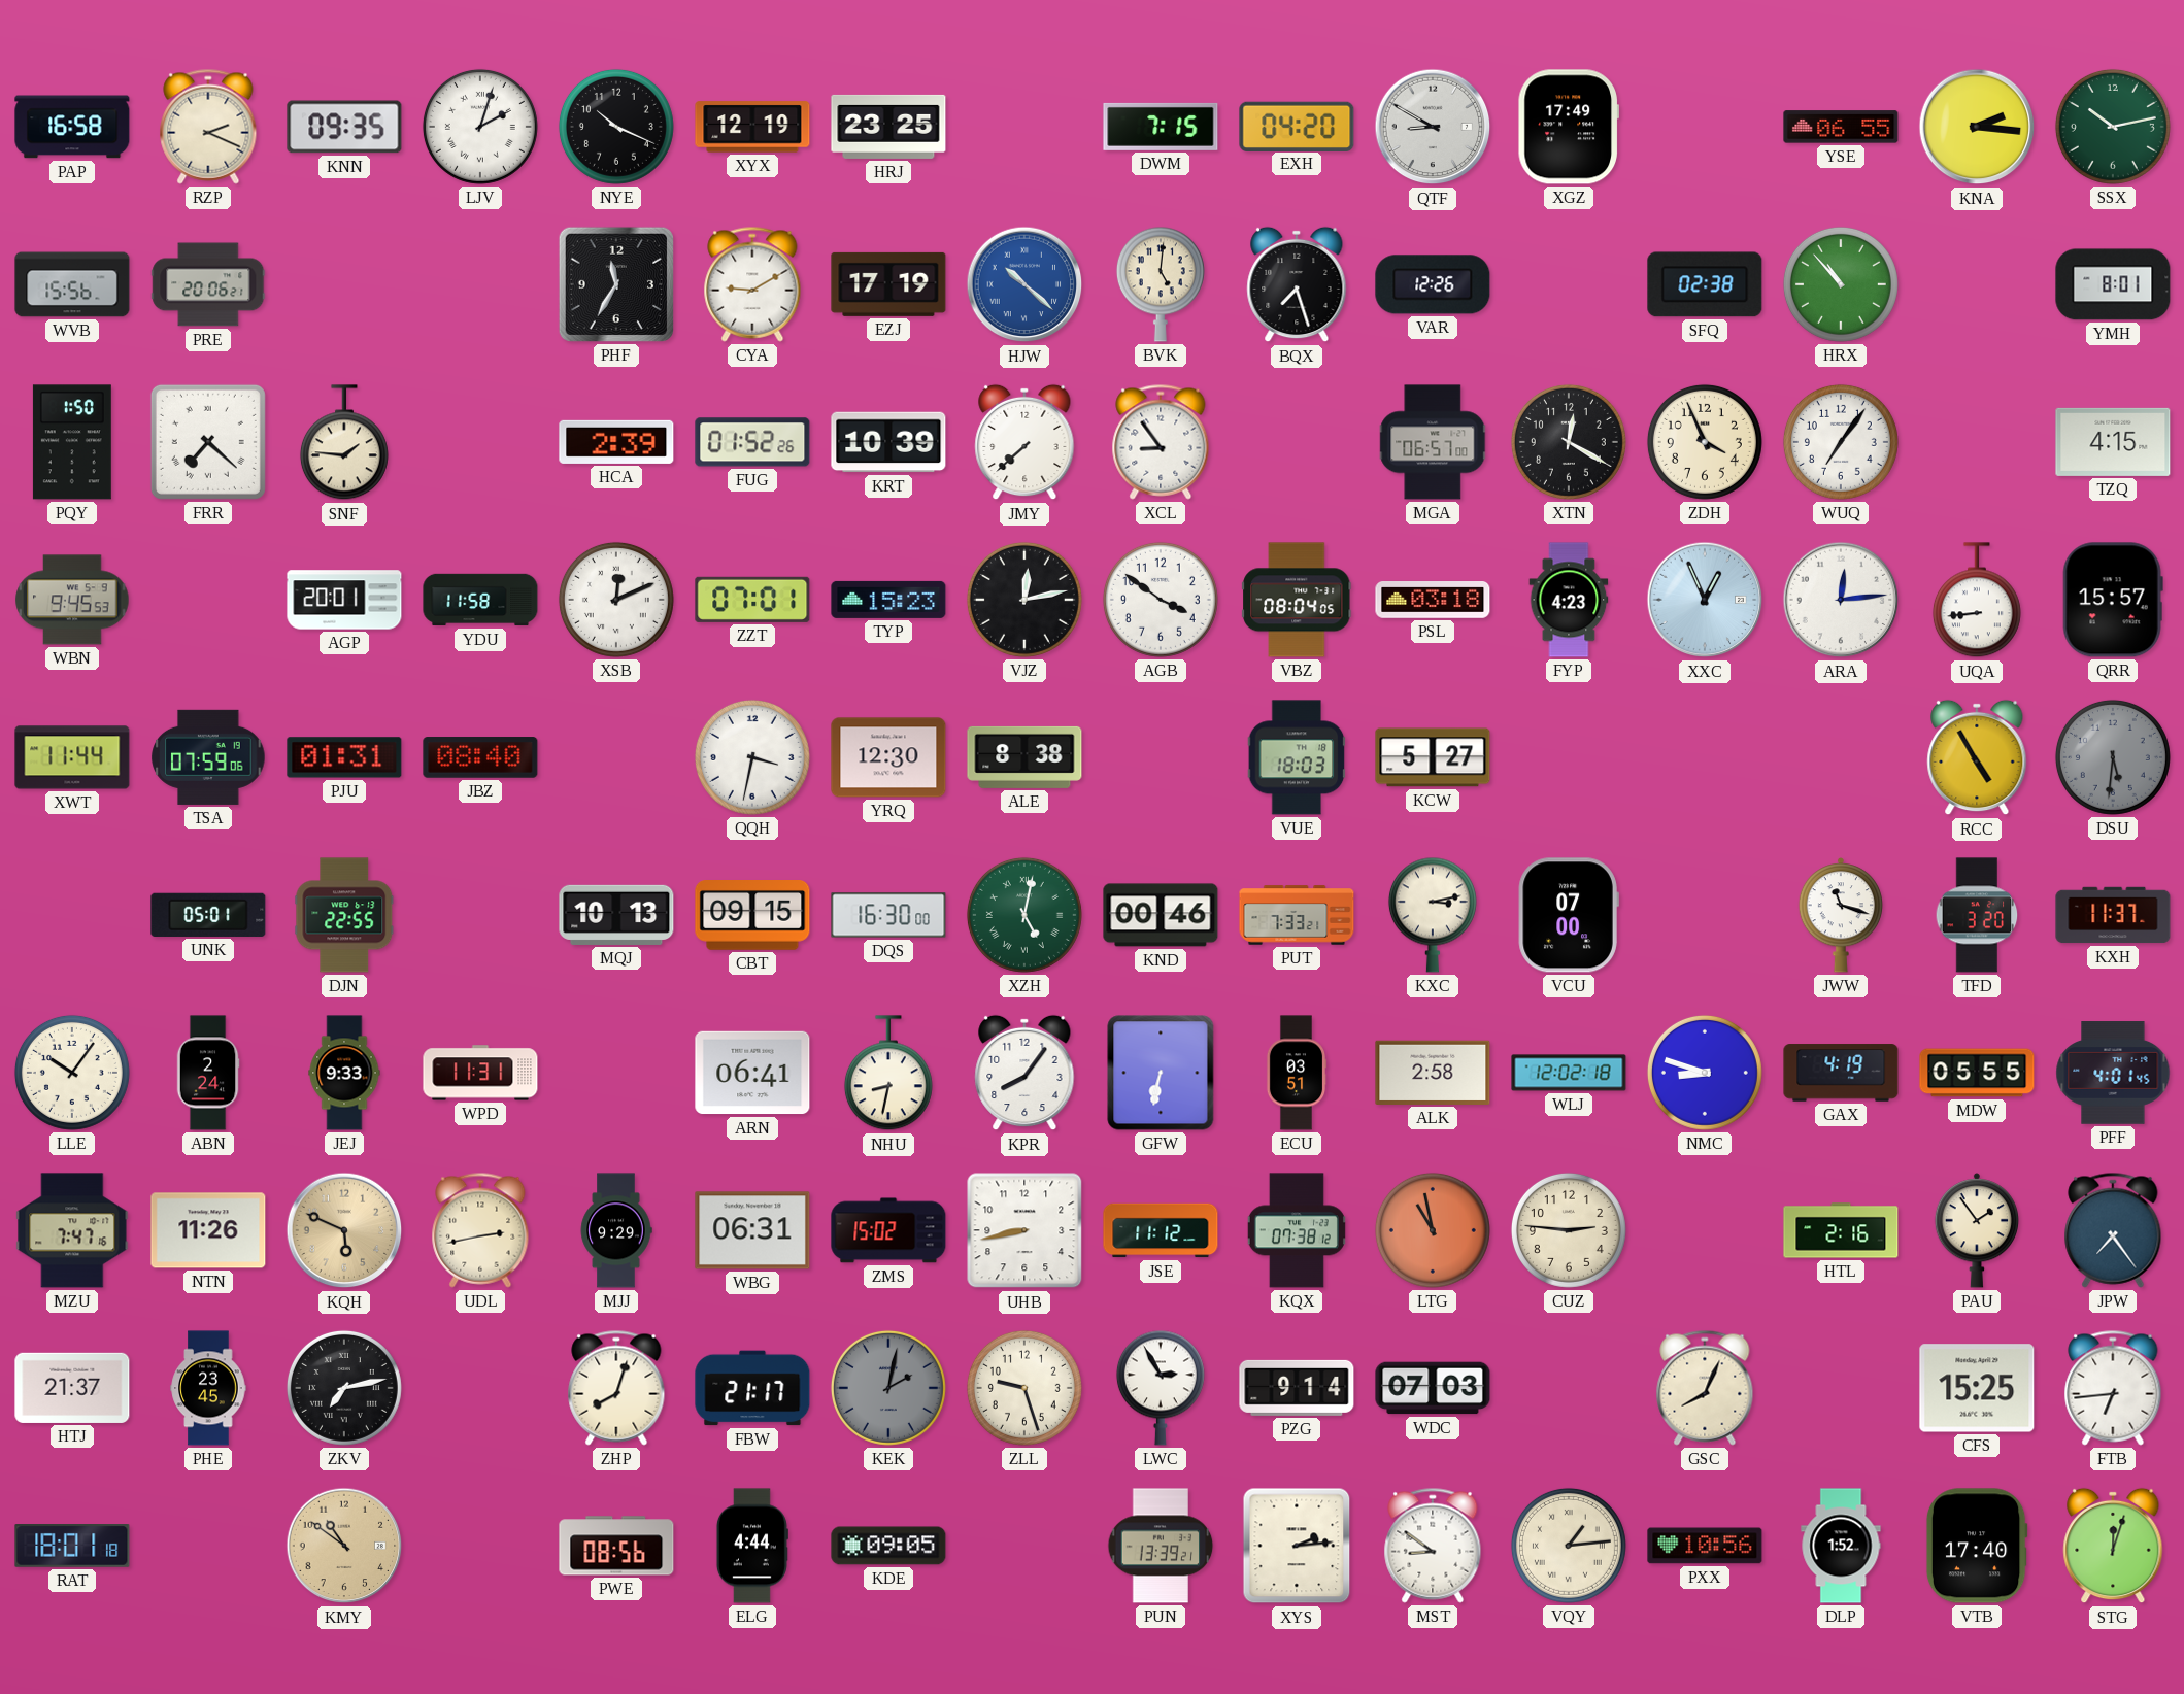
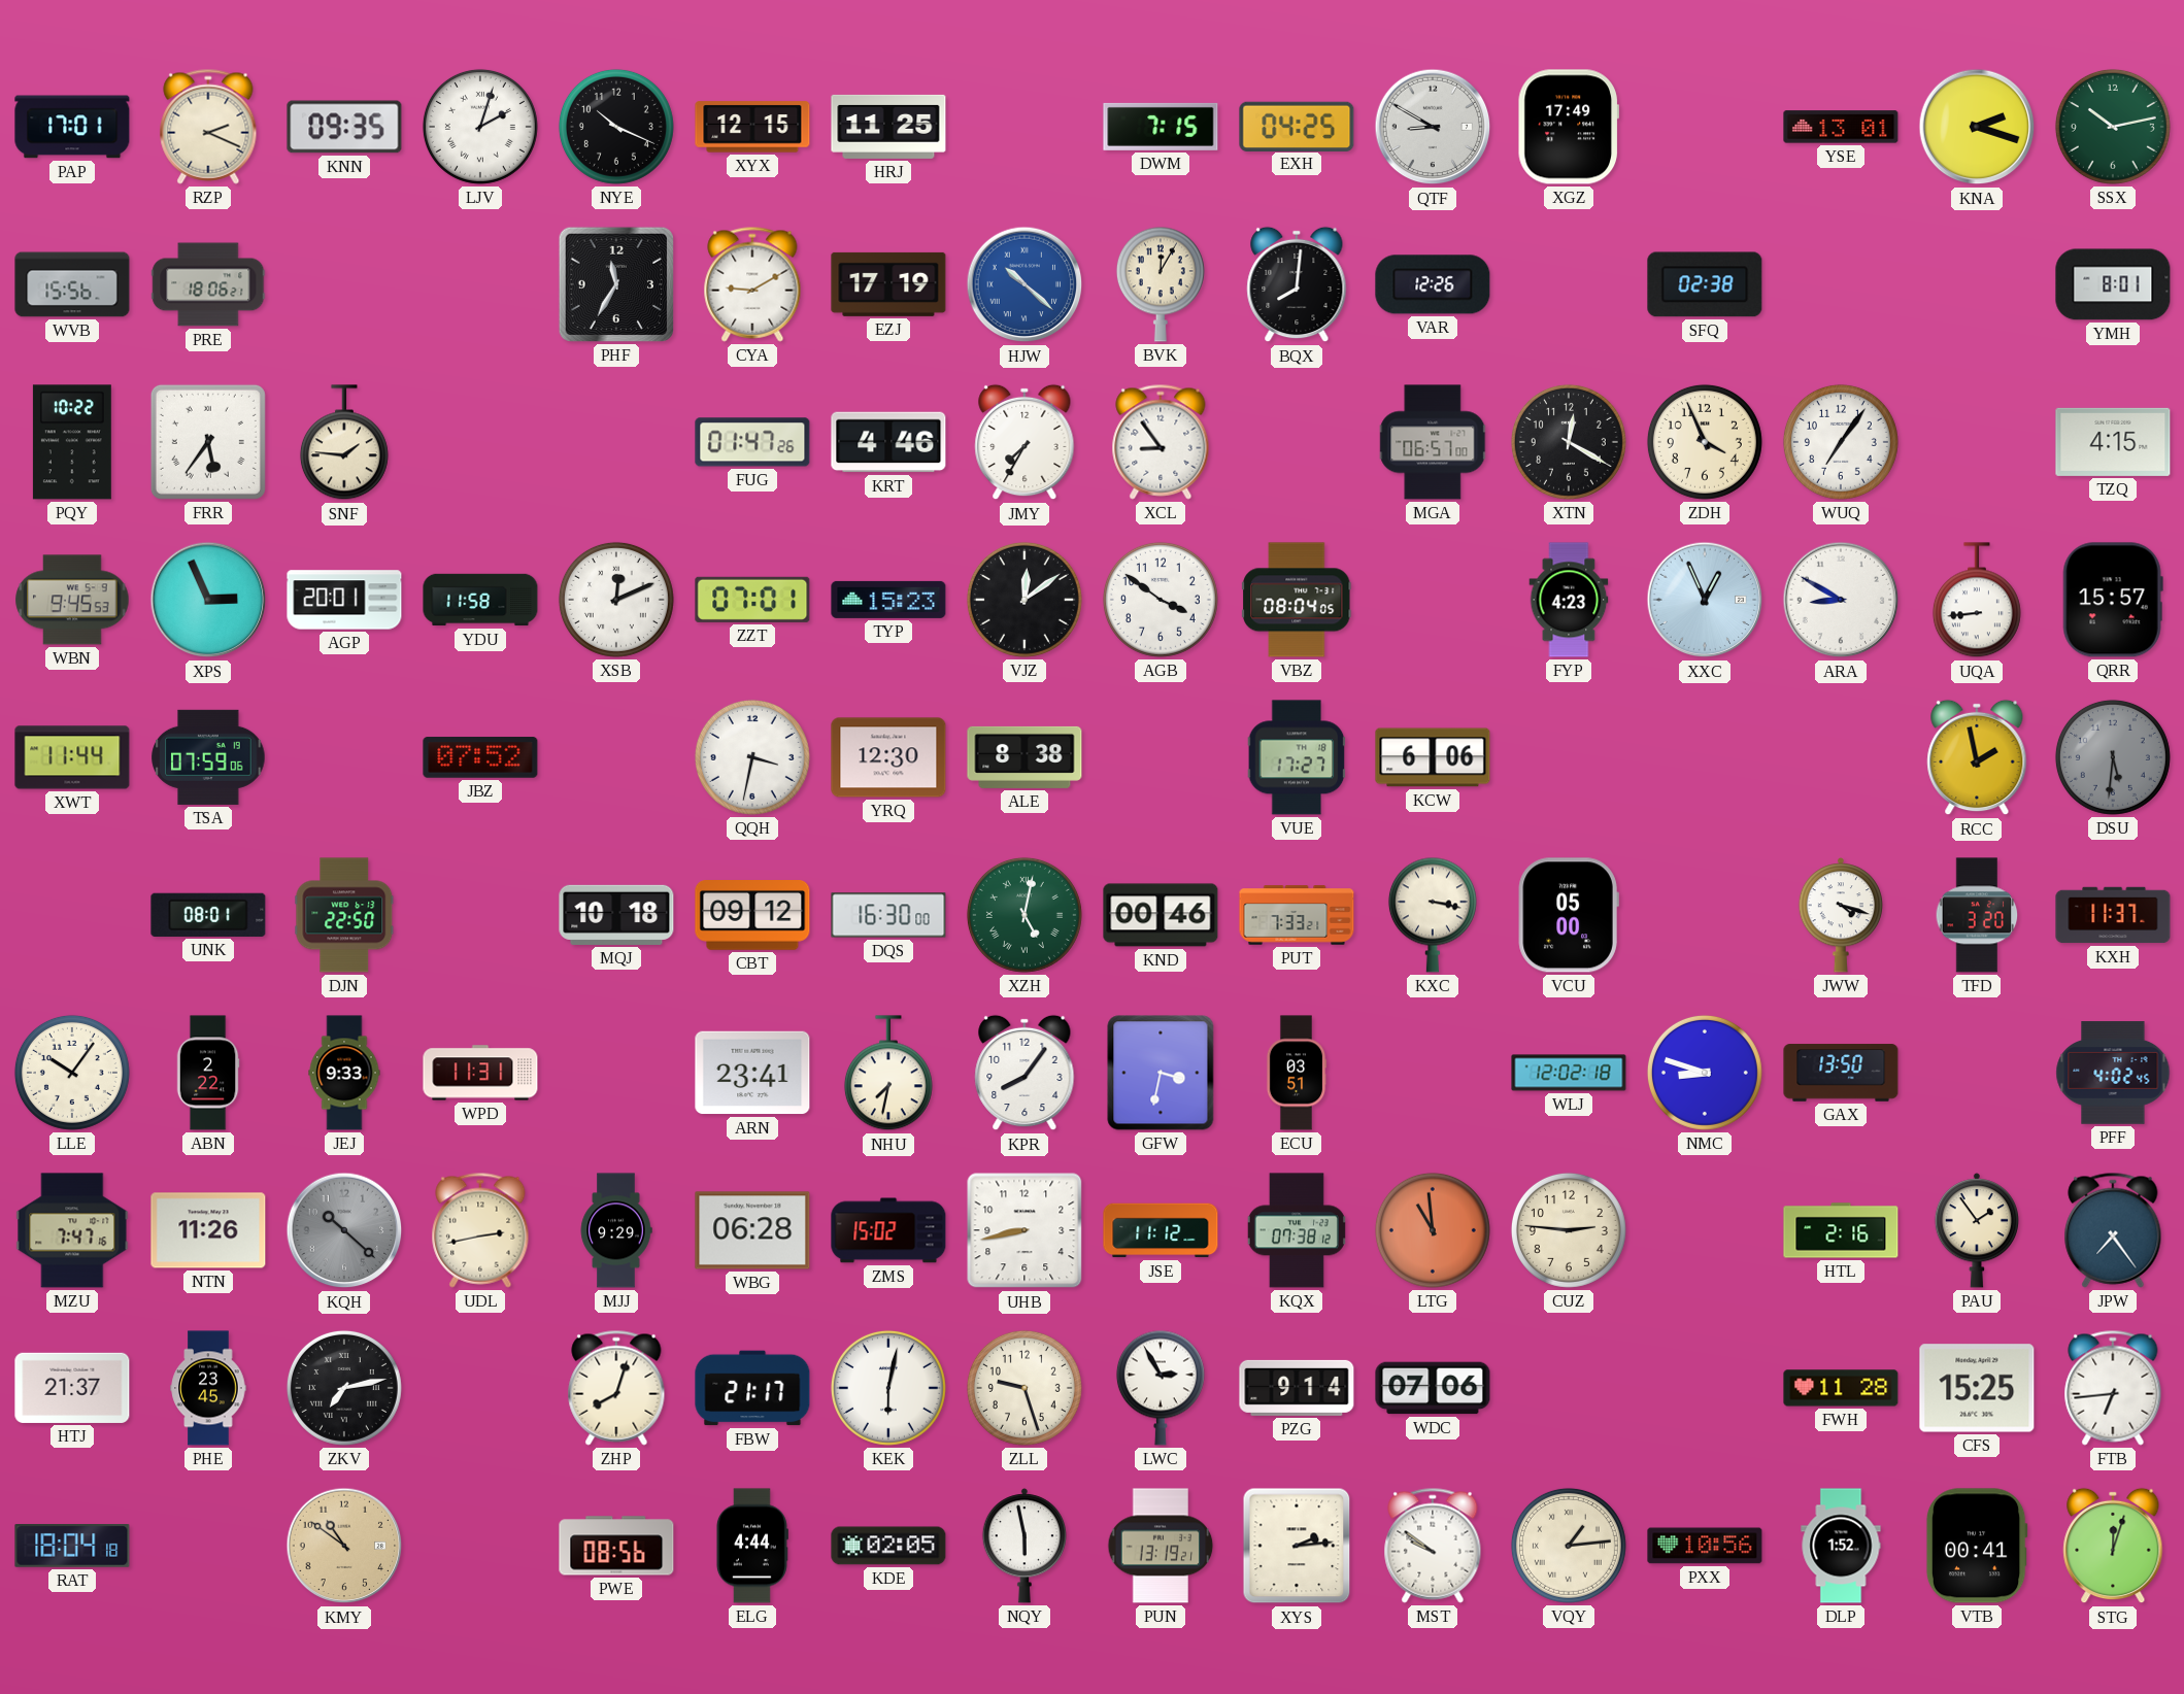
PAP: 16:58 -> 17:01 (72, 127)
XYX: 12:19 -> 12:15 (752, 127)
HRJ: 23:25 -> 11:25 (888, 127)
EXH: 04:20 -> 04:25 (1297, 126)
YSE: 06:55 -> 13:01 (1841, 127)
KNA: 2:16 -> 2:18 (1977, 127)
PRE: 20:06 -> 18:06 (208, 284)
BVK: 5:01 -> 12:05 (1161, 284)
BQX: 7:27 -> 8:01 (1297, 284)
HRX: 10:53 -> none (1841, 284)
PQY: 1:50 -> 10:22 (72, 442)
FRR: 7:22 -> 5:36 (208, 442)
HCA: 2:39 -> none (616, 442)
FUG: 01:52 -> 01:47 (752, 442)
KRT: 10:39 -> 4:46 (888, 442)
JMY: 7:38 -> 7:35 (1024, 442)
XPS: none -> 2:56 (208, 600)
VJZ: 12:13 -> 12:09 (1024, 600)
PSL: 03:18 -> none (1433, 601)
ARA: 12:14 -> 8:50 (1841, 600)
PJU: 01:31 -> none (344, 757)
JBZ: 08:40 -> 07:52 (480, 757)
VUE: 18:03 -> 17:27 (1297, 757)
KCW: 5:27 -> 6:06 (1433, 757)
RCC: 4:55 -> 1:58 (1977, 757)
UNK: 05:01 -> 08:01 (208, 915)
DJN: 22:55 -> 22:50 (344, 915)
MQJ: 10:13 -> 10:18 (616, 915)
CBT: 09:15 -> 09:12 (752, 916)
KXC: 3:13 -> 3:17 (1433, 915)
VCU: 07:00 -> 05:00 (1569, 915)
JWW: 11:18 -> 4:18 (1840, 915)
ABN: 2:24 -> 2:22 (208, 1073)
ARN: 06:41 -> 23:41 (752, 1073)
NHU: 8:32 -> 7:32 (888, 1074)
GFW: 6:32 -> 3:32 (1161, 1073)
ALK: 2:58 -> none (1433, 1073)
GAX: 4:19 -> 13:50 (1841, 1073)
MDW: 05:55 -> none (1977, 1073)
PFF: 4:01 -> 4:02 (2113, 1073)
KQH: 5:49 -> 10:22 (344, 1230)
KQH dial: champagne -> grey (344, 1230)
WBG: 06:31 -> 06:28 (752, 1230)
LTG: 10:58 -> 10:59 (1433, 1230)
KEK: 2:02 -> 6:02 (888, 1388)
KEK dial: grey -> white (888, 1388)
WDC: 07:03 -> 07:06 (1433, 1388)
GSC: 8:04 -> none (1705, 1388)
FWH: none -> 11:28 (1841, 1388)
RAT: 18:01 -> 18:04 (72, 1547)
KDE: 09:05 -> 02:05 (888, 1546)
NQY: none -> 5:58 (1023, 1546)
PUN: 13:39 -> 13:19 (1161, 1546)
MST: 8:51 -> 9:51 (1433, 1546)
VTB: 17:40 -> 00:41 (1977, 1546)
